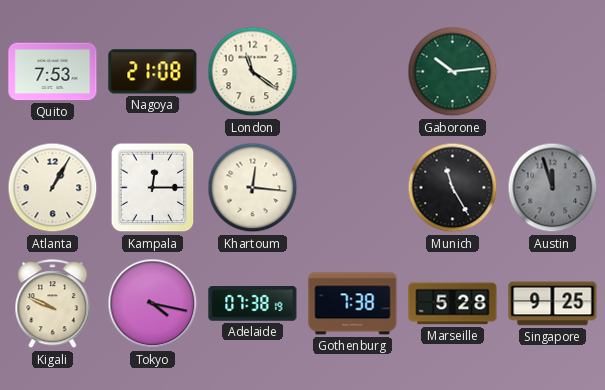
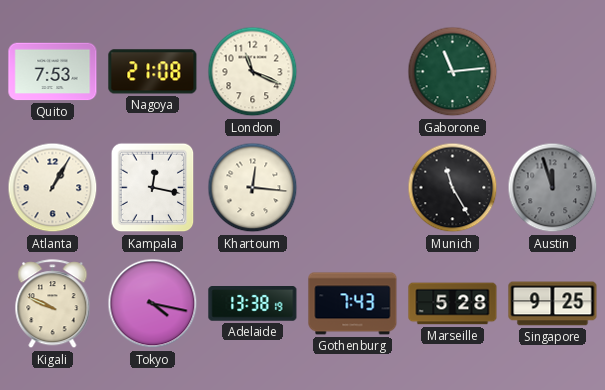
London: 11:21 -> 11:19 (253, 72)
Gaborone: 10:14 -> 11:14 (453, 72)
Kampala: 12:15 -> 12:17 (153, 188)
Adelaide: 07:38 -> 13:38 (253, 304)
Gothenburg: 7:38 -> 7:43 (353, 304)
